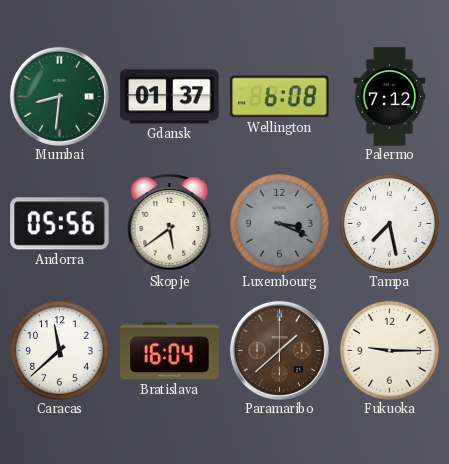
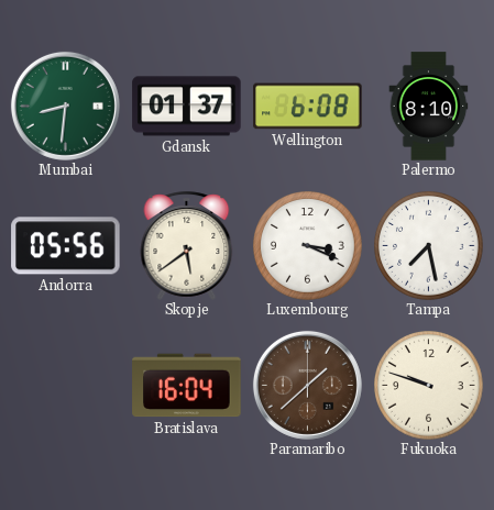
Palermo: 7:12 -> 8:10 (429, 107)
Luxembourg dial: grey -> white (308, 246)
Caracas: 11:38 -> none (60, 351)
Fukuoka: 9:15 -> 9:48 (429, 386)
